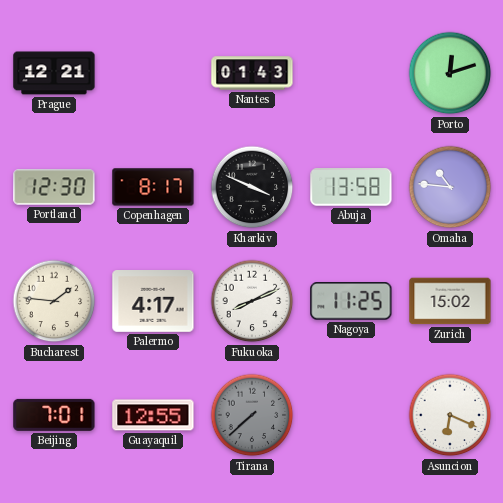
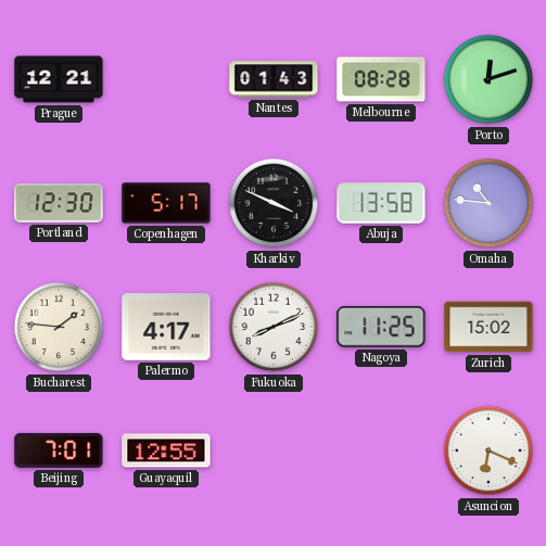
Melbourne: none -> 08:28 (381, 79)
Copenhagen: 8:17 -> 5:17 (166, 203)
Tirana: 7:38 -> none (252, 415)
